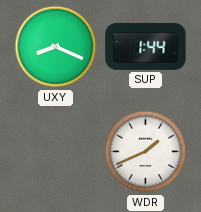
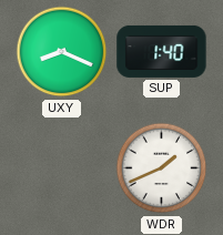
SUP: 1:44 -> 1:40 (162, 51)
